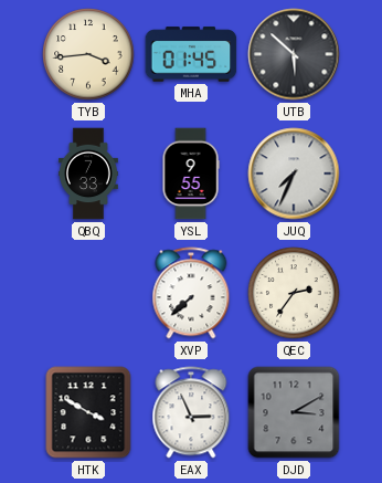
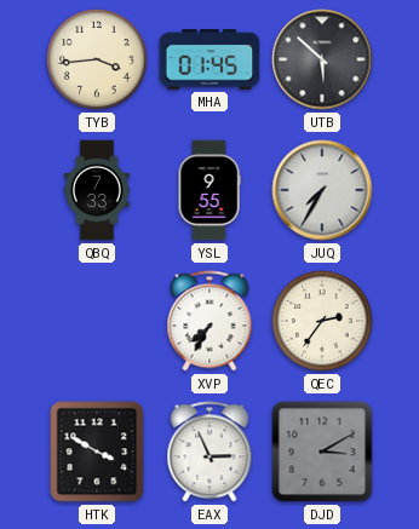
JUQ: 7:34 -> 7:35 (322, 190)
XVP: 7:38 -> 7:35 (209, 321)
